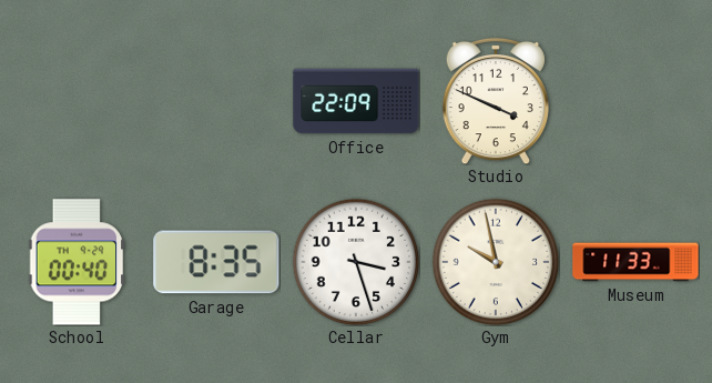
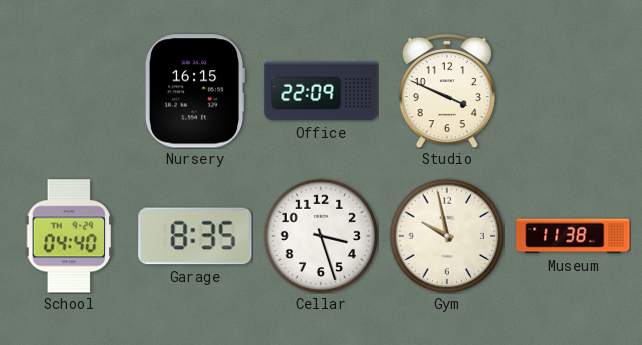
Nursery: none -> 16:15 (195, 91)
School: 00:40 -> 04:40 (69, 236)
Museum: 11:33 -> 11:38 (573, 236)
